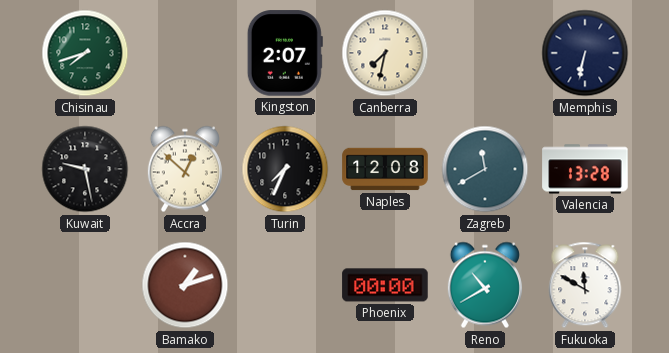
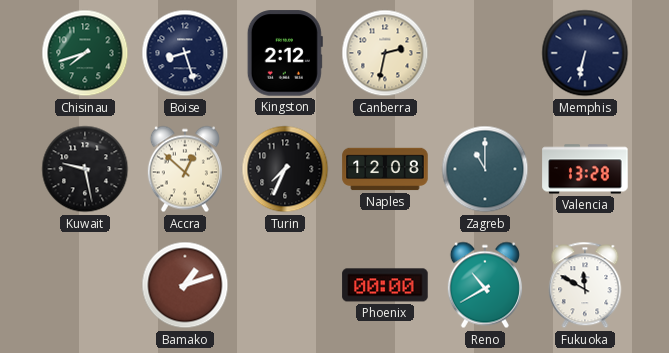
Boise: none -> 8:27 (185, 53)
Kingston: 2:07 -> 2:12 (285, 53)
Canberra: 7:32 -> 2:32 (385, 53)
Zagreb: 11:40 -> 11:00 (485, 169)
